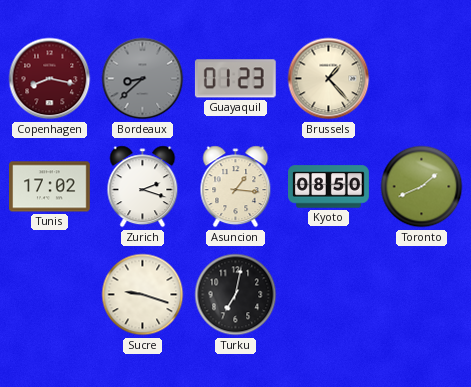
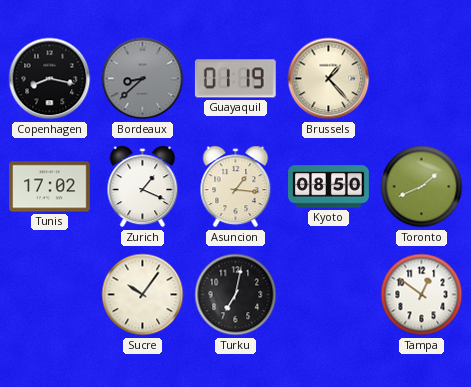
Copenhagen dial: burgundy -> black (50, 79)
Guayaquil: 01:23 -> 01:19 (235, 79)
Zurich: 2:18 -> 1:19 (143, 187)
Sucre: 9:18 -> 10:06 (143, 295)
Tampa: none -> 12:51 (422, 295)
